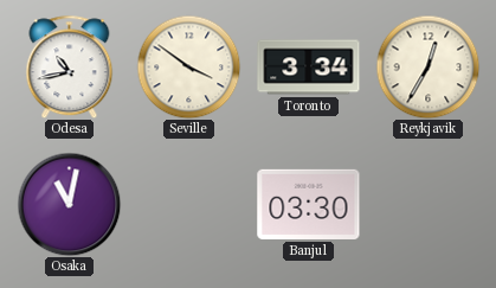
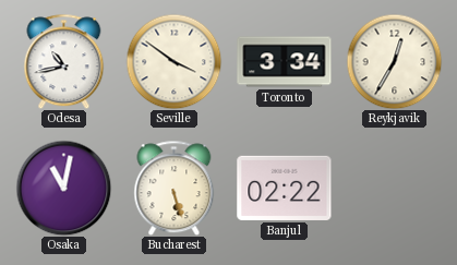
Bucharest: none -> 5:27 (175, 188)
Banjul: 03:30 -> 02:22 (285, 188)
